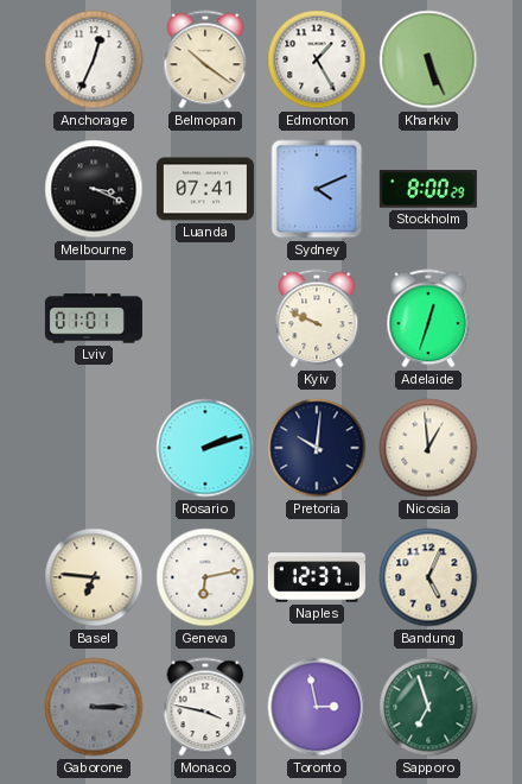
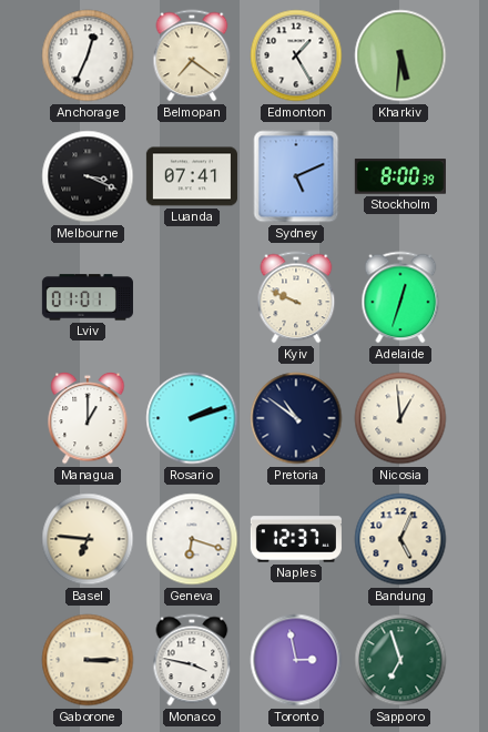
Belmopan: 10:21 -> 7:21 (192, 55)
Kharkiv: 5:26 -> 5:31 (400, 55)
Sydney: 4:11 -> 5:11 (296, 176)
Stockholm: 8:00:29 -> 8:00:39 (400, 176)
Managua: none -> 1:00 (88, 418)
Pretoria: 10:01 -> 10:51 (296, 418)
Geneva: 6:13 -> 6:18 (192, 539)
Gaborone dial: grey -> cream (88, 660)
